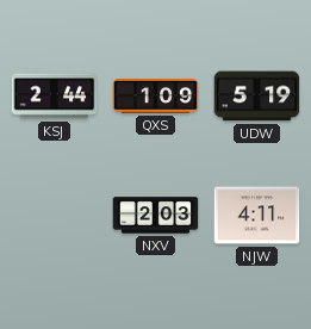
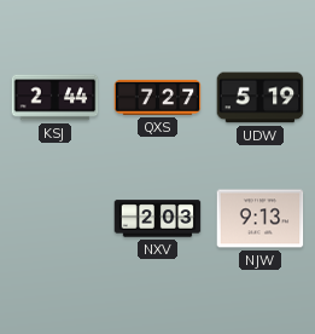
QXS: 1:09 -> 7:27 (158, 97)
NJW: 4:11 -> 9:13 (261, 219)
